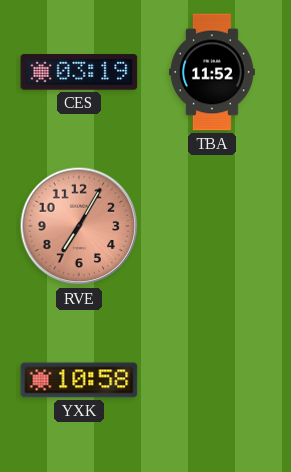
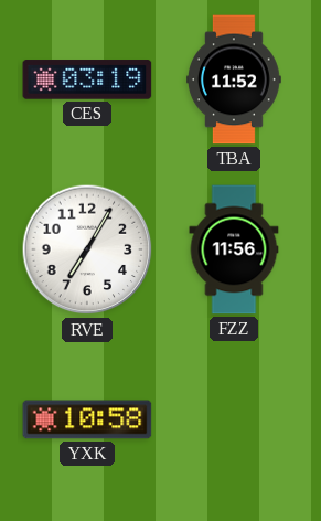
RVE dial: salmon -> white (87, 249)
FZZ: none -> 11:56 (234, 249)
